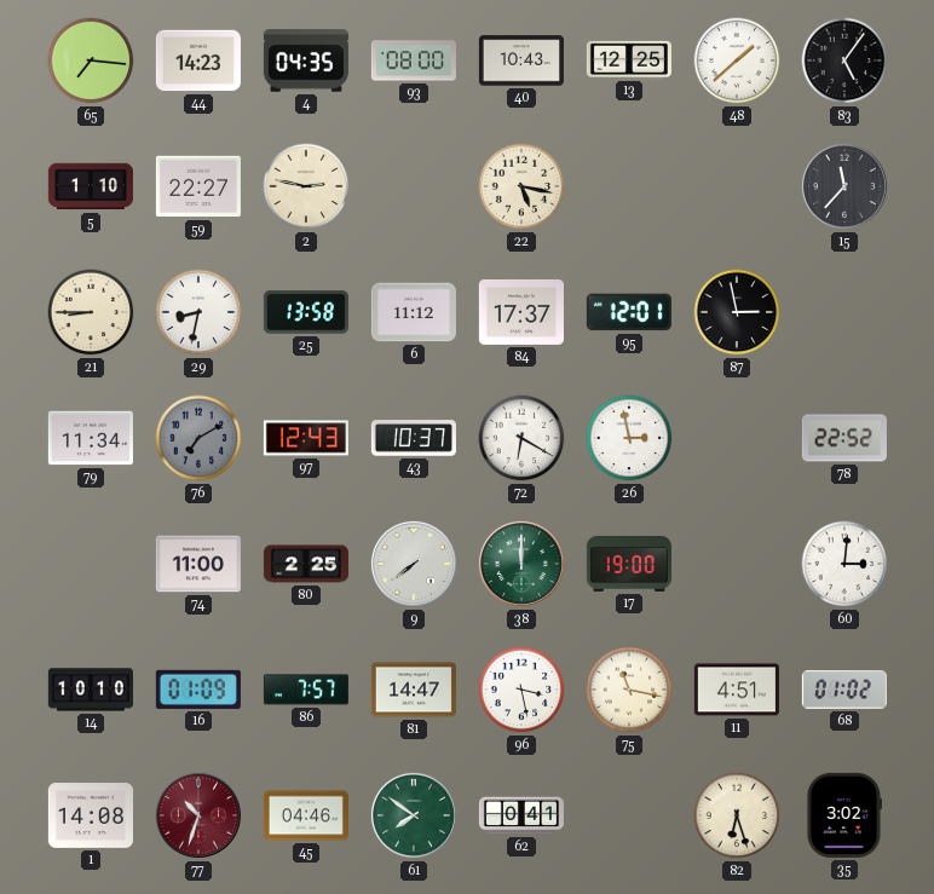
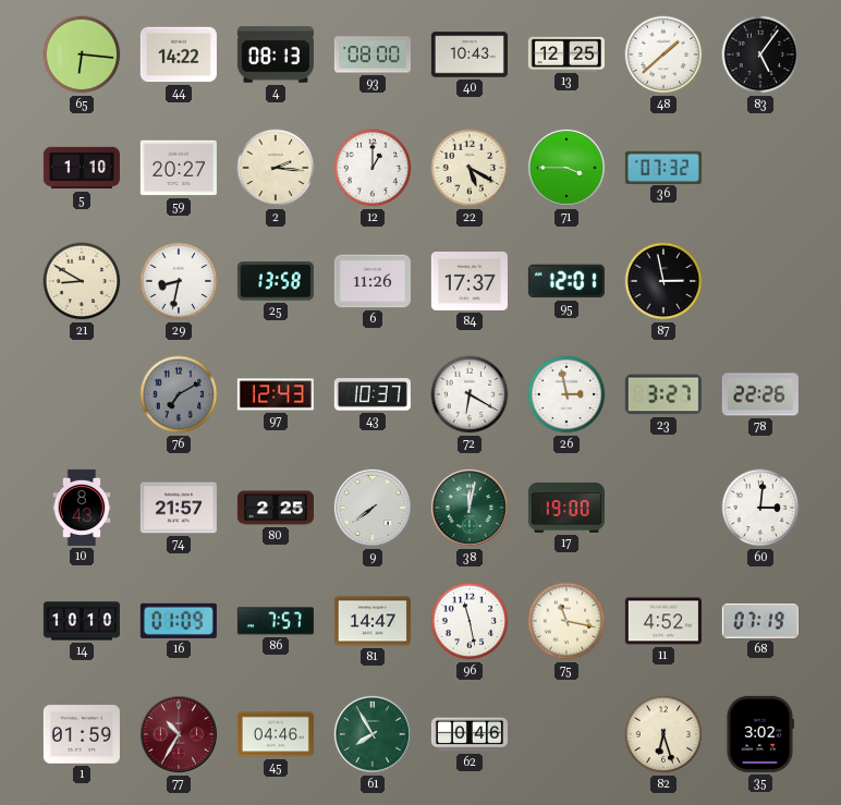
65: 7:16 -> 6:16 (82, 54)
44: 14:23 -> 14:22 (179, 54)
4: 04:35 -> 08:13 (276, 54)
59: 22:27 -> 20:27 (179, 168)
2: 2:47 -> 2:16 (276, 168)
12: none -> 1:00 (373, 168)
22: 5:17 -> 5:20 (470, 168)
71: none -> 3:45 (566, 168)
36: none -> 07:32 (663, 167)
15: 11:37 -> none (844, 186)
21: 8:45 -> 8:50 (82, 281)
6: 11:12 -> 11:26 (373, 281)
79: 11:34 -> none (91, 438)
23: none -> 3:27 (663, 394)
78: 22:52 -> 22:26 (760, 394)
10: none -> 8:43 (82, 508)
74: 11:00 -> 21:57 (179, 508)
38: 12:00 -> 12:02 (470, 508)
96: 3:28 -> 11:28 (470, 621)
11: 4:51 -> 4:52 (663, 621)
68: 01:02 -> 07:19 (760, 621)
1: 14:08 -> 01:59 (82, 734)
77: 10:33 -> 10:35 (179, 734)
61: 7:51 -> 7:55 (373, 734)
62: 0:41 -> 0:46 (470, 734)
